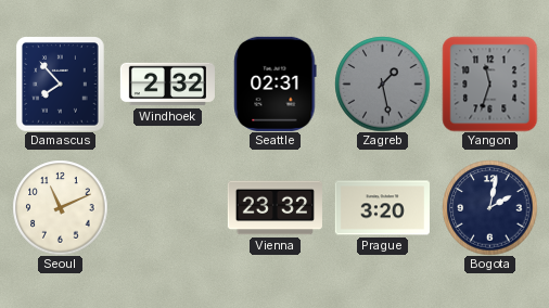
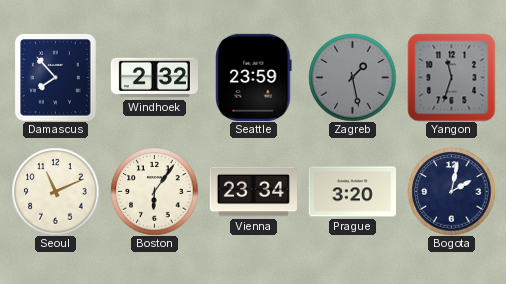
Seattle: 02:31 -> 23:59 (254, 77)
Boston: none -> 6:06 (154, 191)
Vienna: 23:32 -> 23:34 (253, 192)
